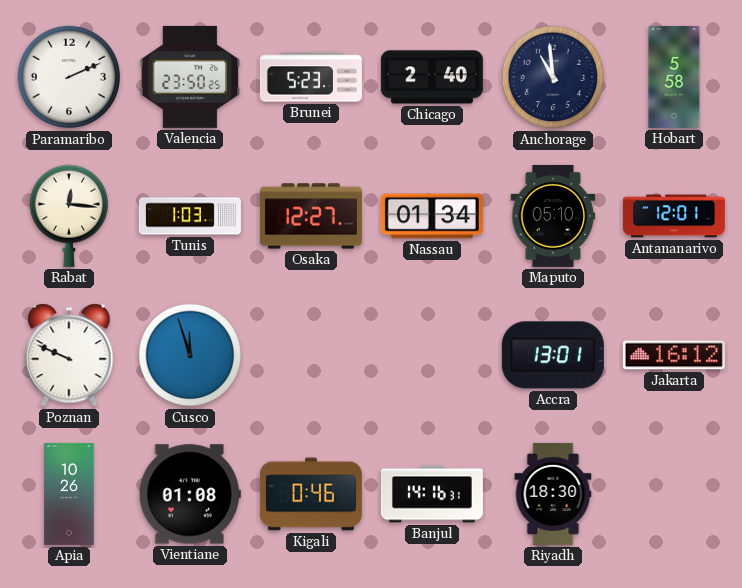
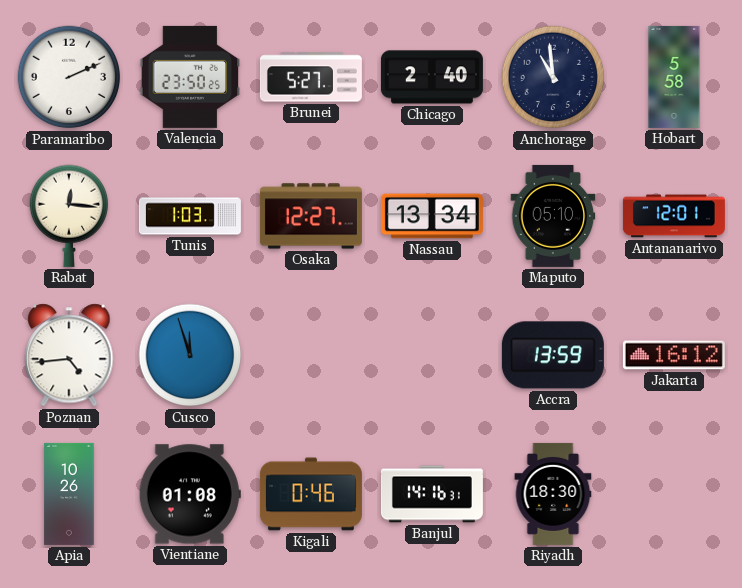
Brunei: 5:23 -> 5:27 (311, 77)
Nassau: 01:34 -> 13:34 (432, 216)
Poznan: 9:49 -> 4:44 (69, 355)
Accra: 13:01 -> 13:59 (553, 355)
